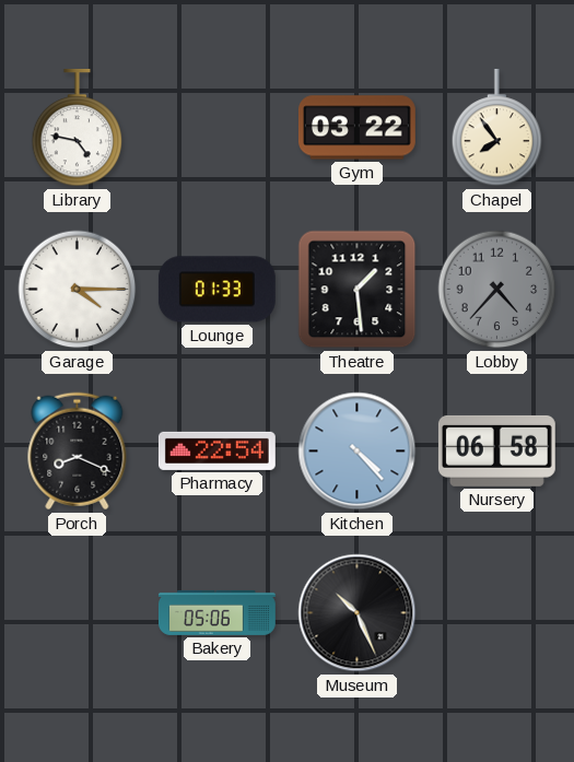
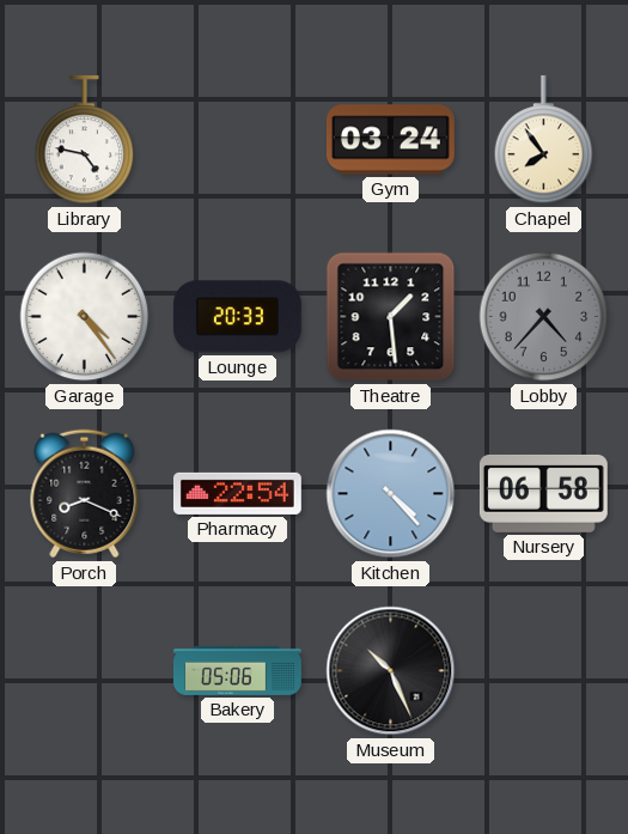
Gym: 03:22 -> 03:24 (390, 140)
Garage: 4:15 -> 4:24 (85, 317)
Lounge: 01:33 -> 20:33 (237, 317)
